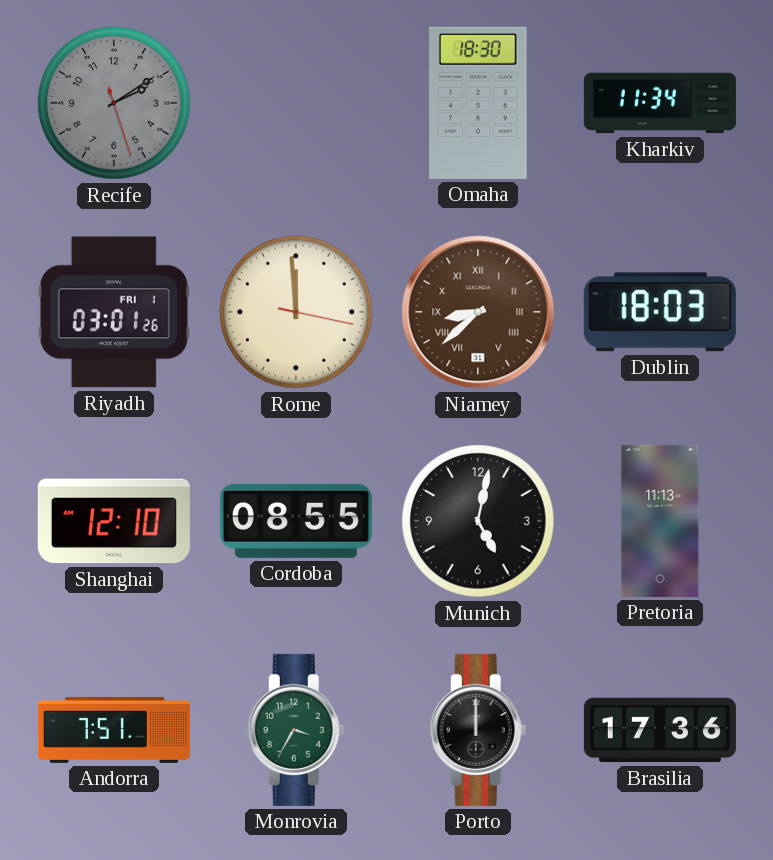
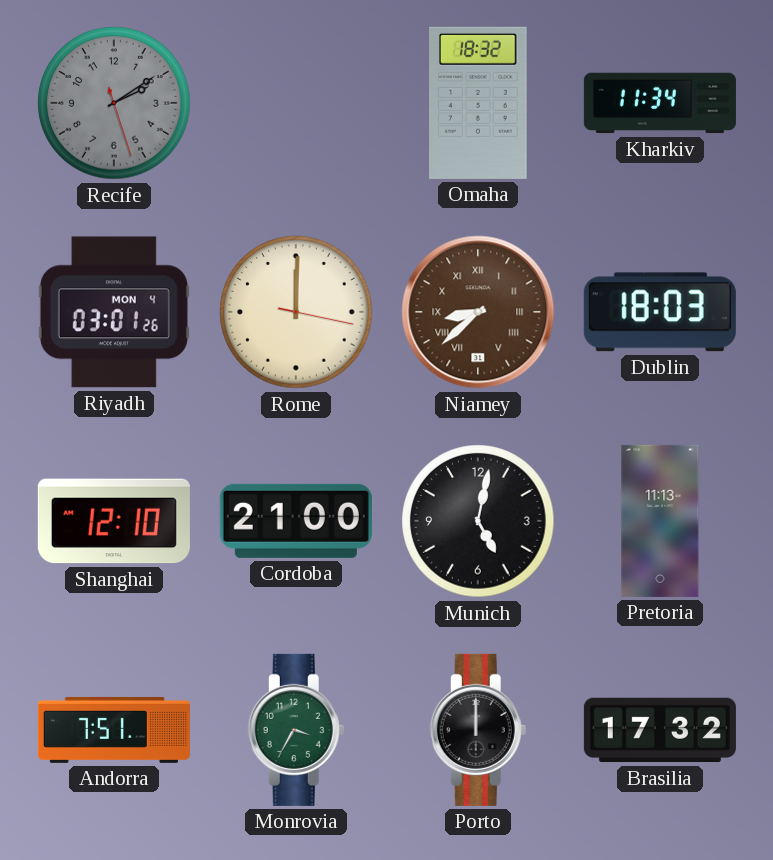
Omaha: 18:30 -> 18:32 (478, 103)
Riyadh date: FRI 1 -> MON 4 (114, 312)
Rome: 11:59 -> 12:00 (296, 312)
Cordoba: 08:55 -> 21:00 (296, 521)
Brasilia: 17:36 -> 17:32 (660, 730)
